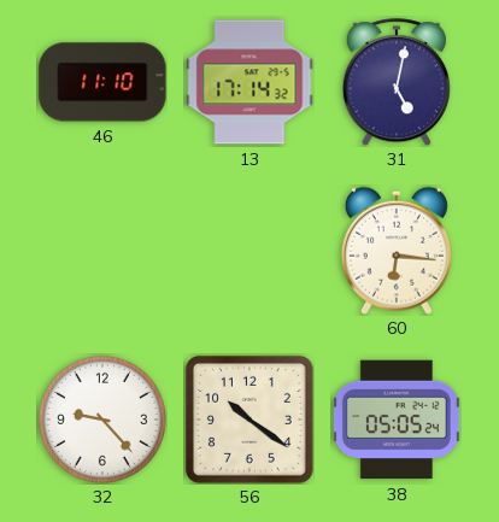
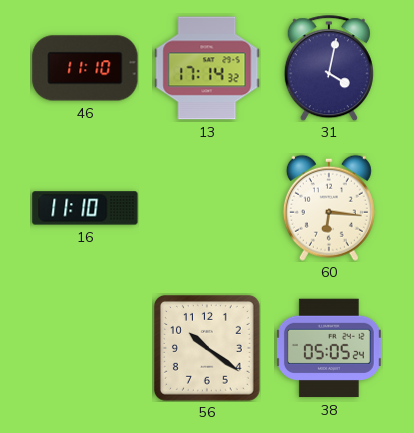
31: 5:02 -> 4:02 (329, 68)
16: none -> 11:10 (85, 208)
32: 9:23 -> none (102, 420)
